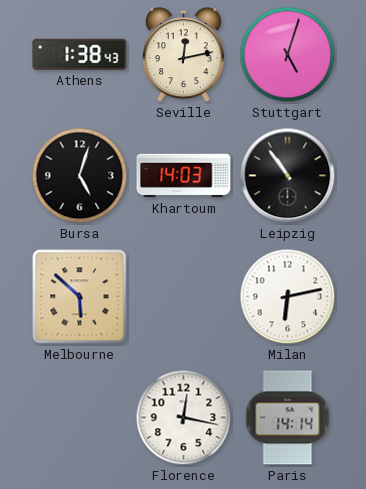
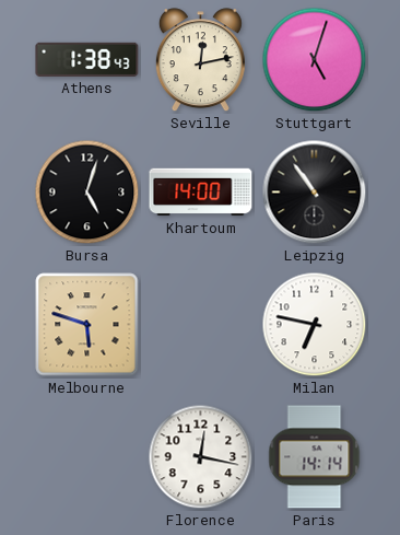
Khartoum: 14:03 -> 14:00 (201, 193)
Melbourne: 5:52 -> 5:48 (87, 325)
Milan: 6:13 -> 6:47 (315, 325)
